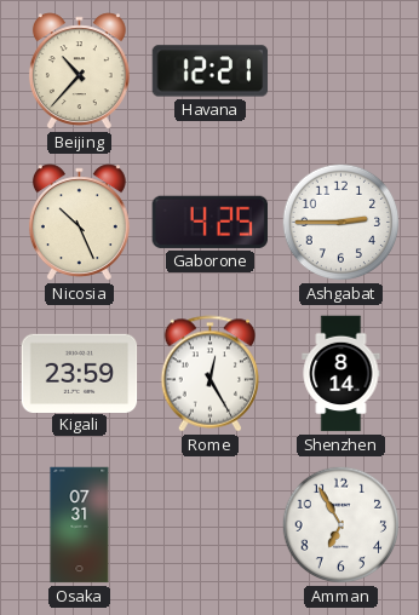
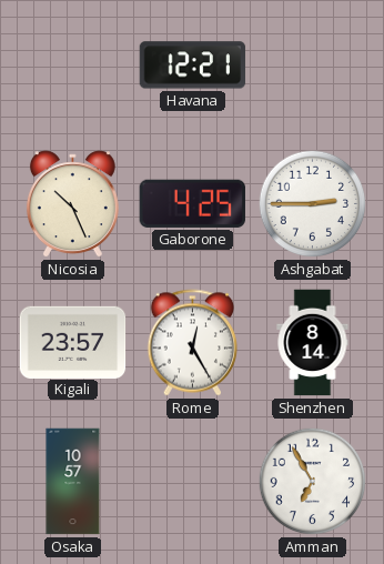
Beijing: 10:37 -> none (79, 71)
Kigali: 23:59 -> 23:57 (73, 342)
Osaka: 07:31 -> 10:57 (73, 482)
